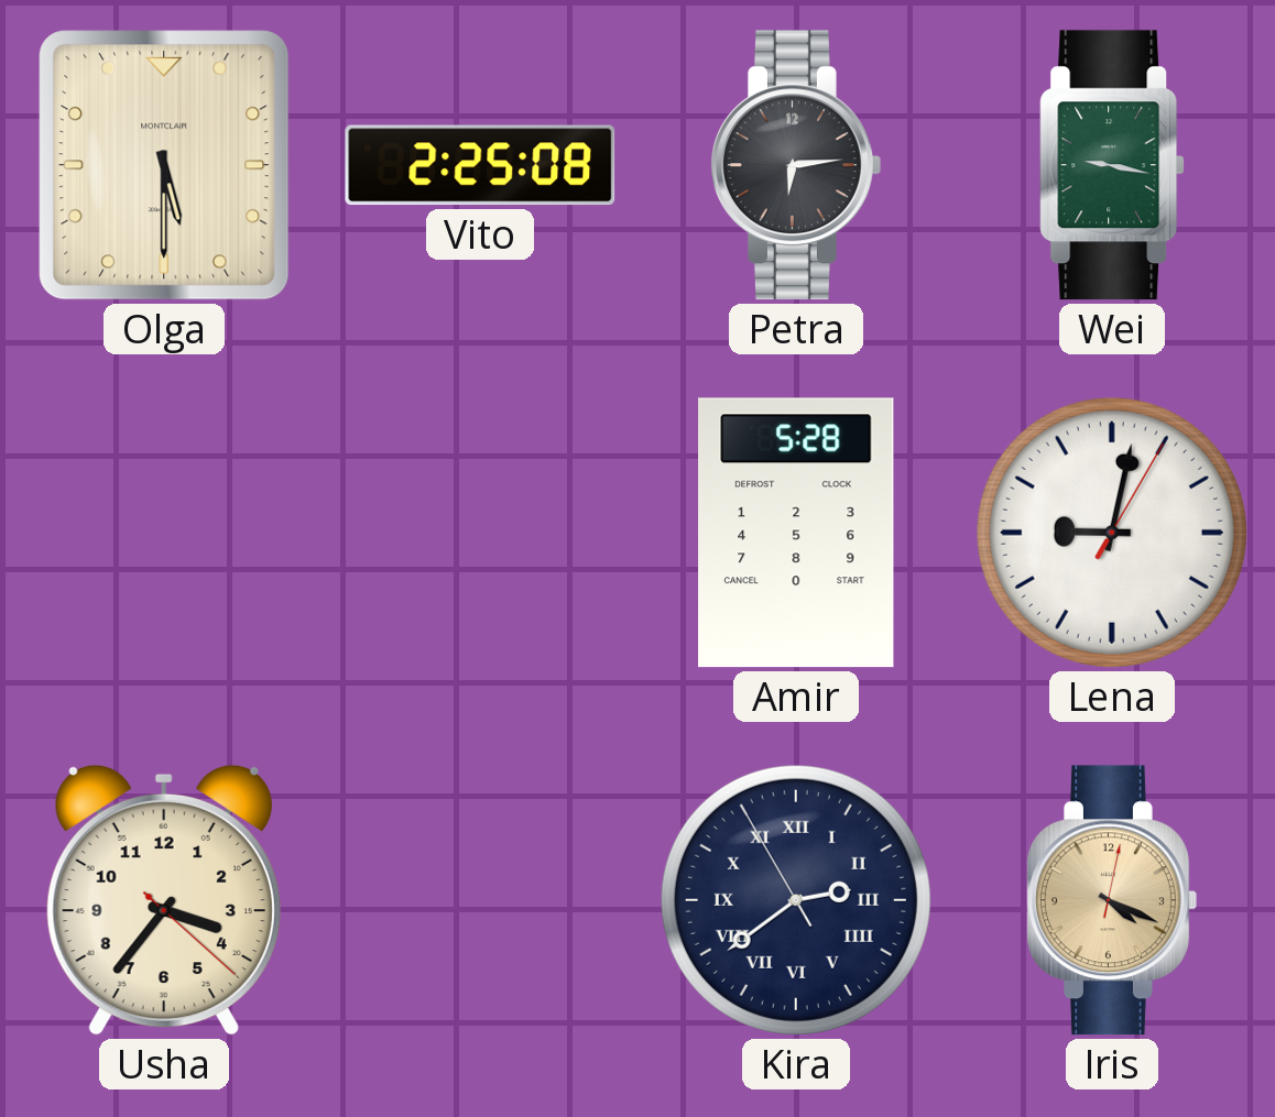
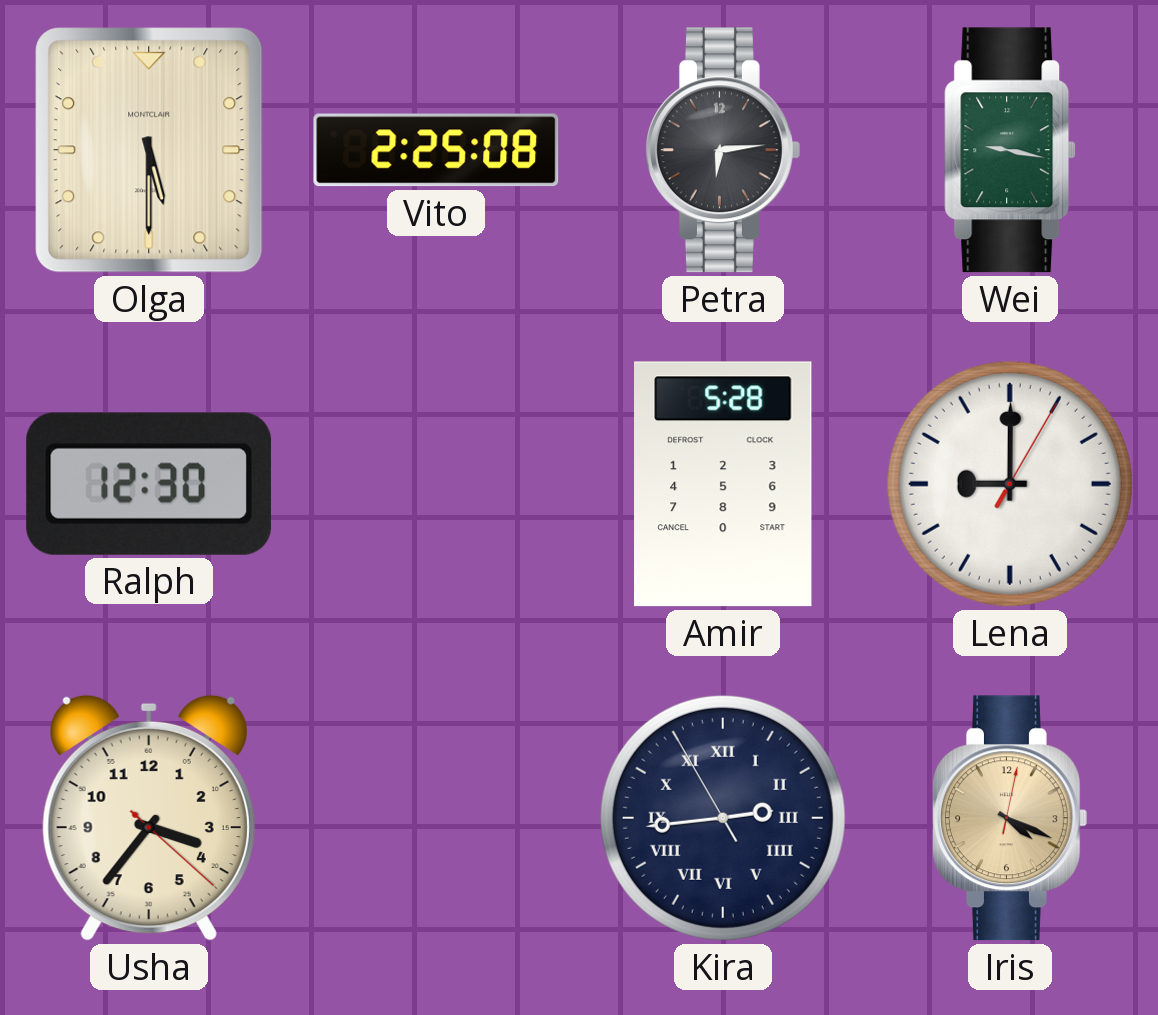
Ralph: none -> 12:30 (149, 484)
Lena: 9:02 -> 9:00 (1010, 484)
Kira: 2:38 -> 2:43 (723, 818)
